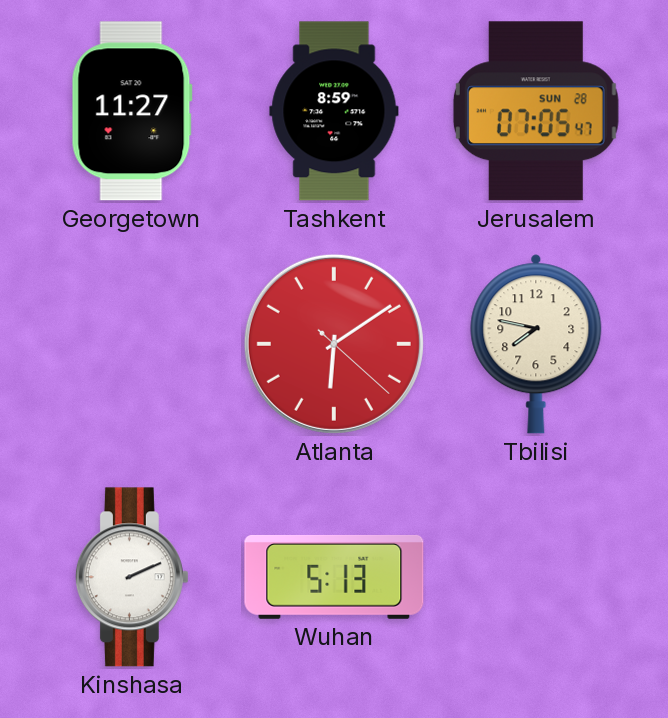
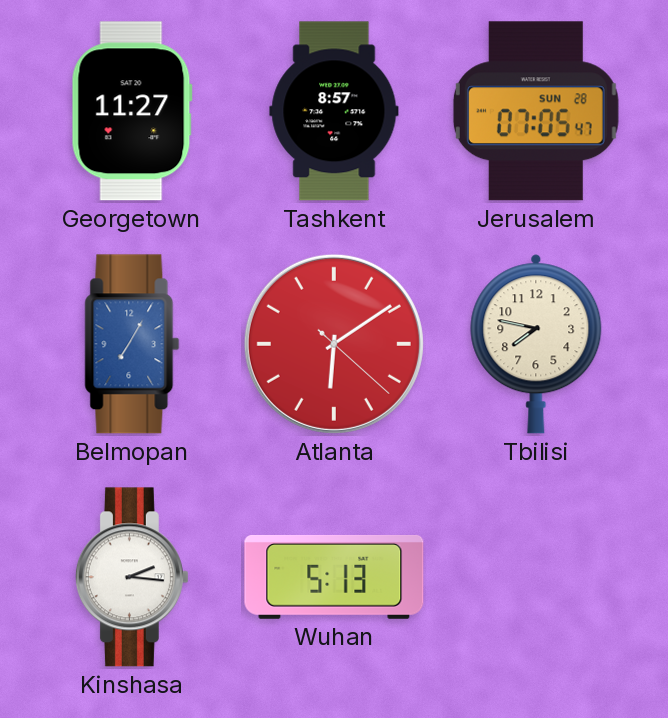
Tashkent: 8:59 -> 8:57 (334, 111)
Belmopan: none -> 7:05 (132, 344)
Kinshasa: 2:11 -> 2:16 (132, 577)
